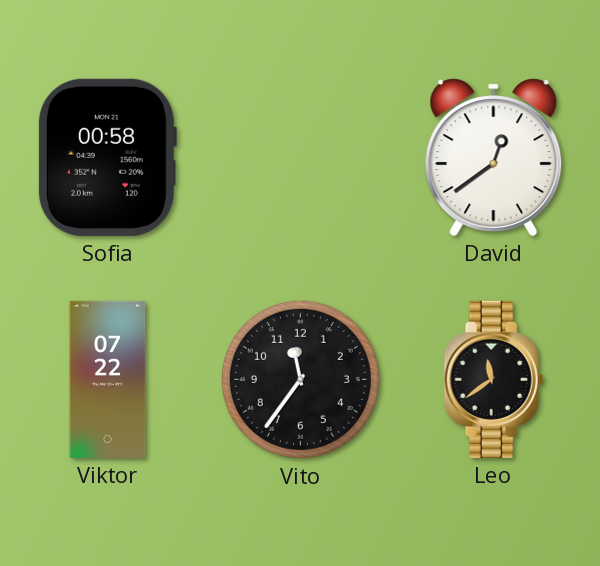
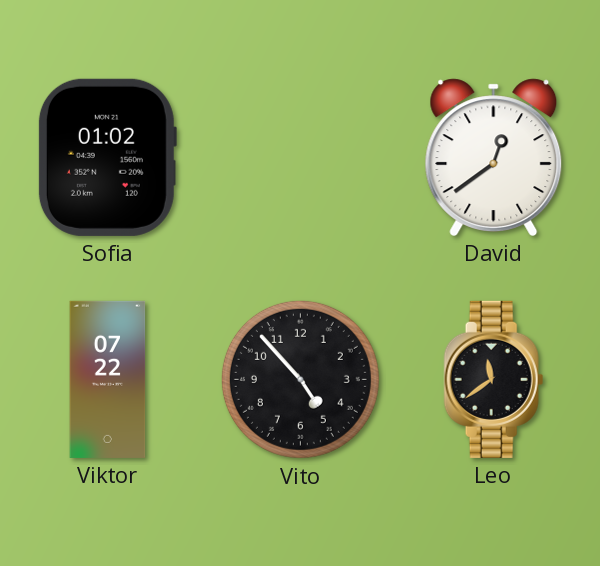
Sofia: 00:58 -> 01:02 (107, 157)
Vito: 11:36 -> 4:53 (300, 379)
